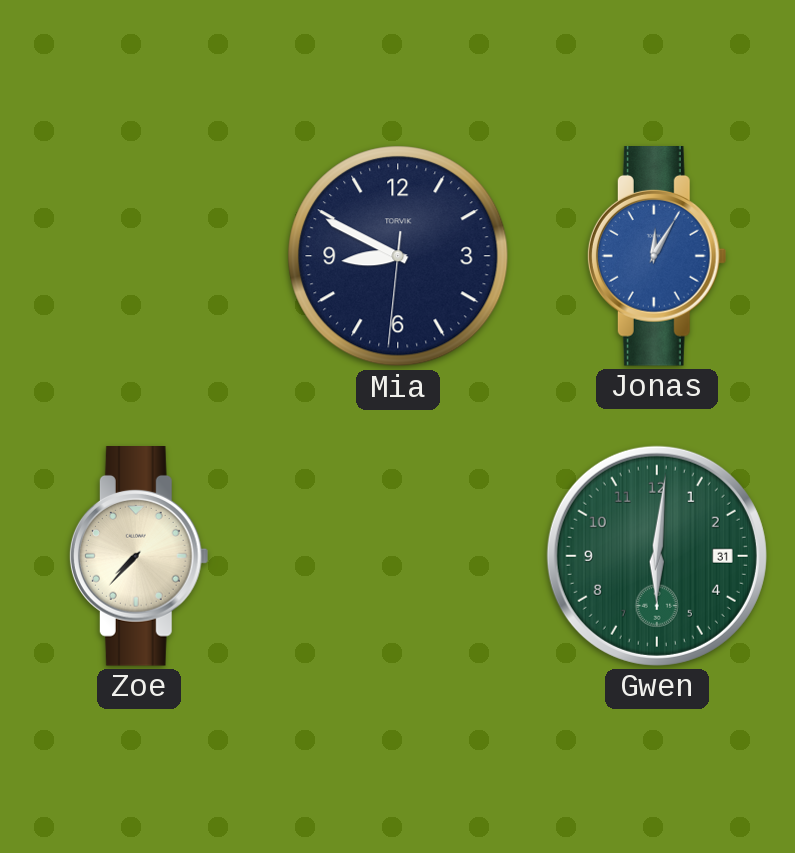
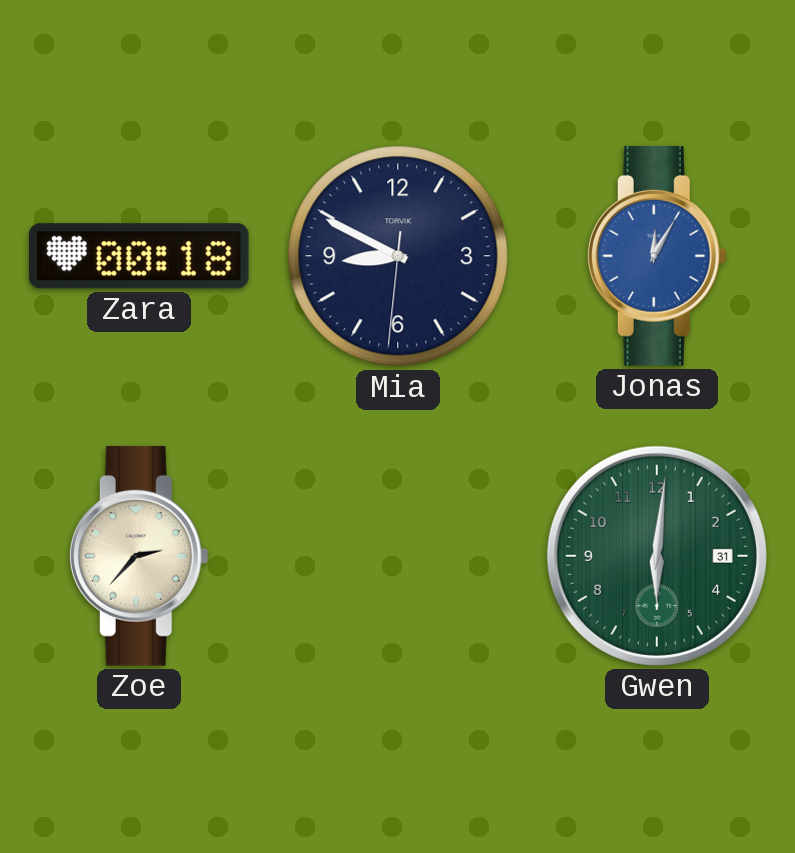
Zara: none -> 00:18 (140, 256)
Zoe: 7:37 -> 2:37 (139, 557)
